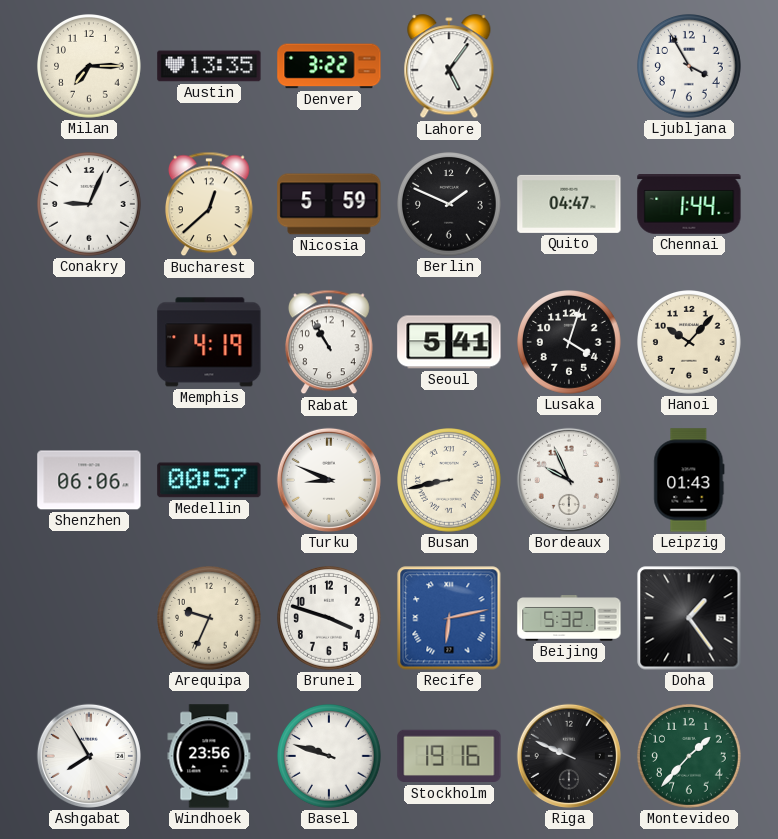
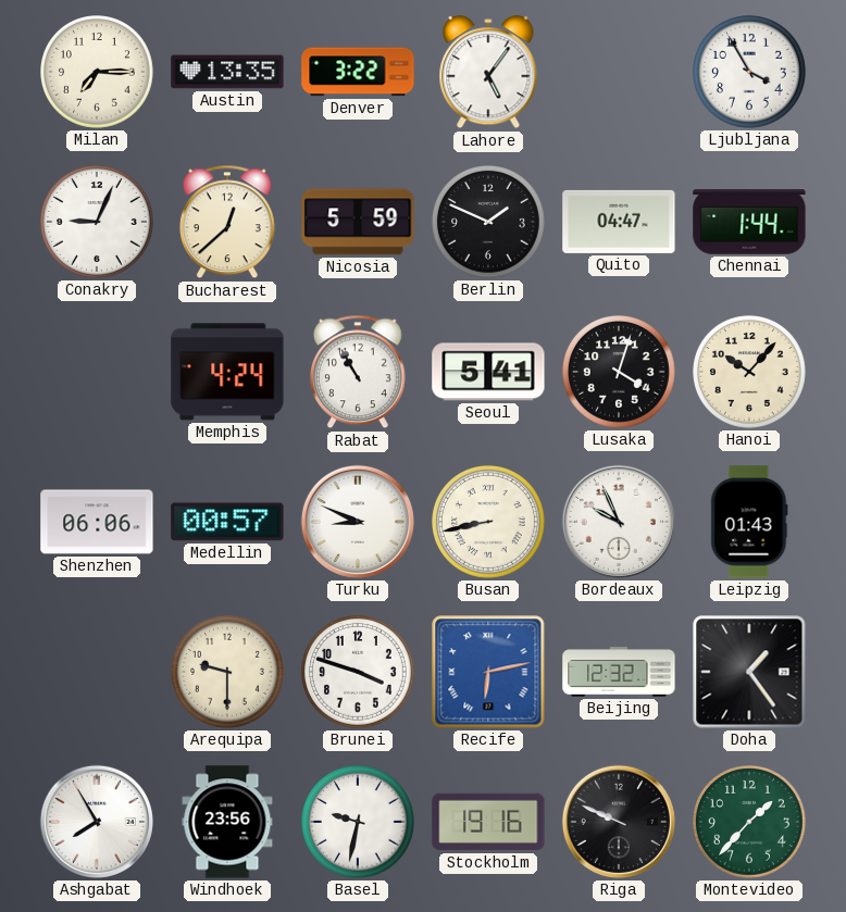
Memphis: 4:19 -> 4:24 (227, 372)
Arequipa: 9:34 -> 9:30 (228, 673)
Beijing: 5:32 -> 12:32 (619, 673)
Basel: 9:48 -> 9:32 (359, 823)
